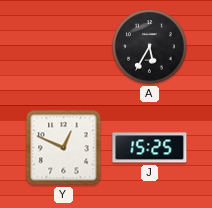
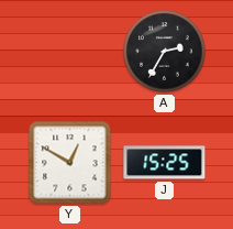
A: 5:35 -> 2:35 (165, 52)
Y: 12:49 -> 12:50 (70, 163)
